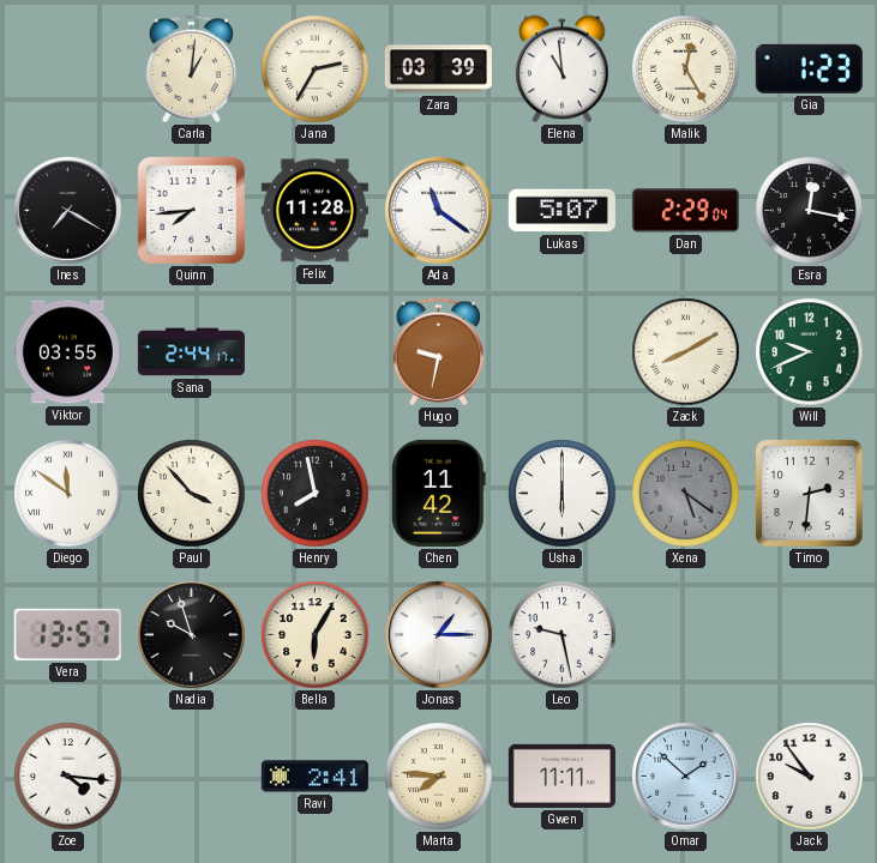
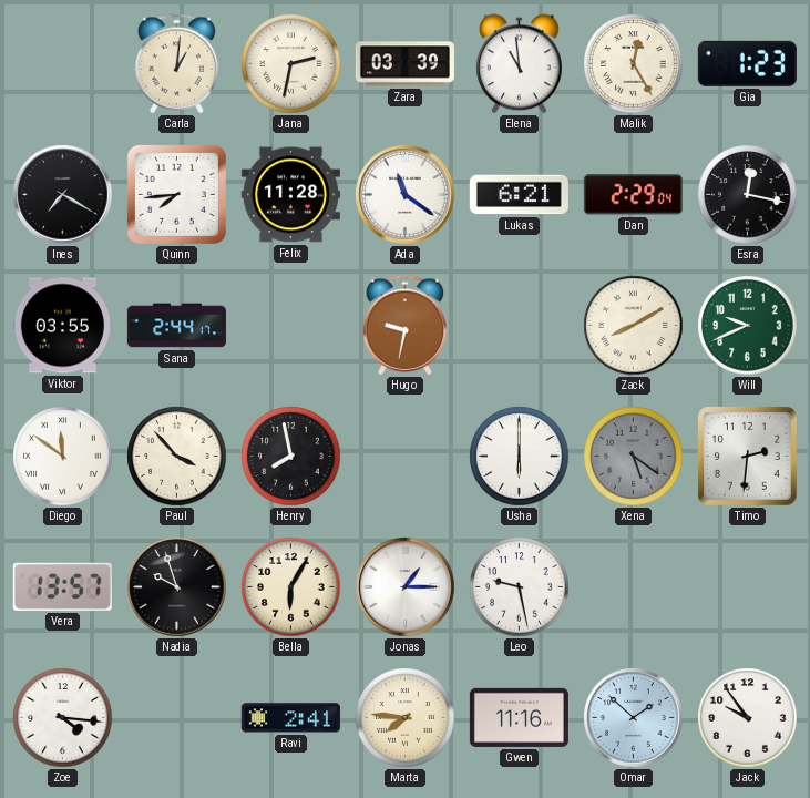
Jana: 2:35 -> 2:32 (291, 64)
Lukas: 5:07 -> 6:21 (519, 195)
Chen: 11:42 -> none (439, 493)
Gwen: 11:11 -> 11:16 (519, 717)
